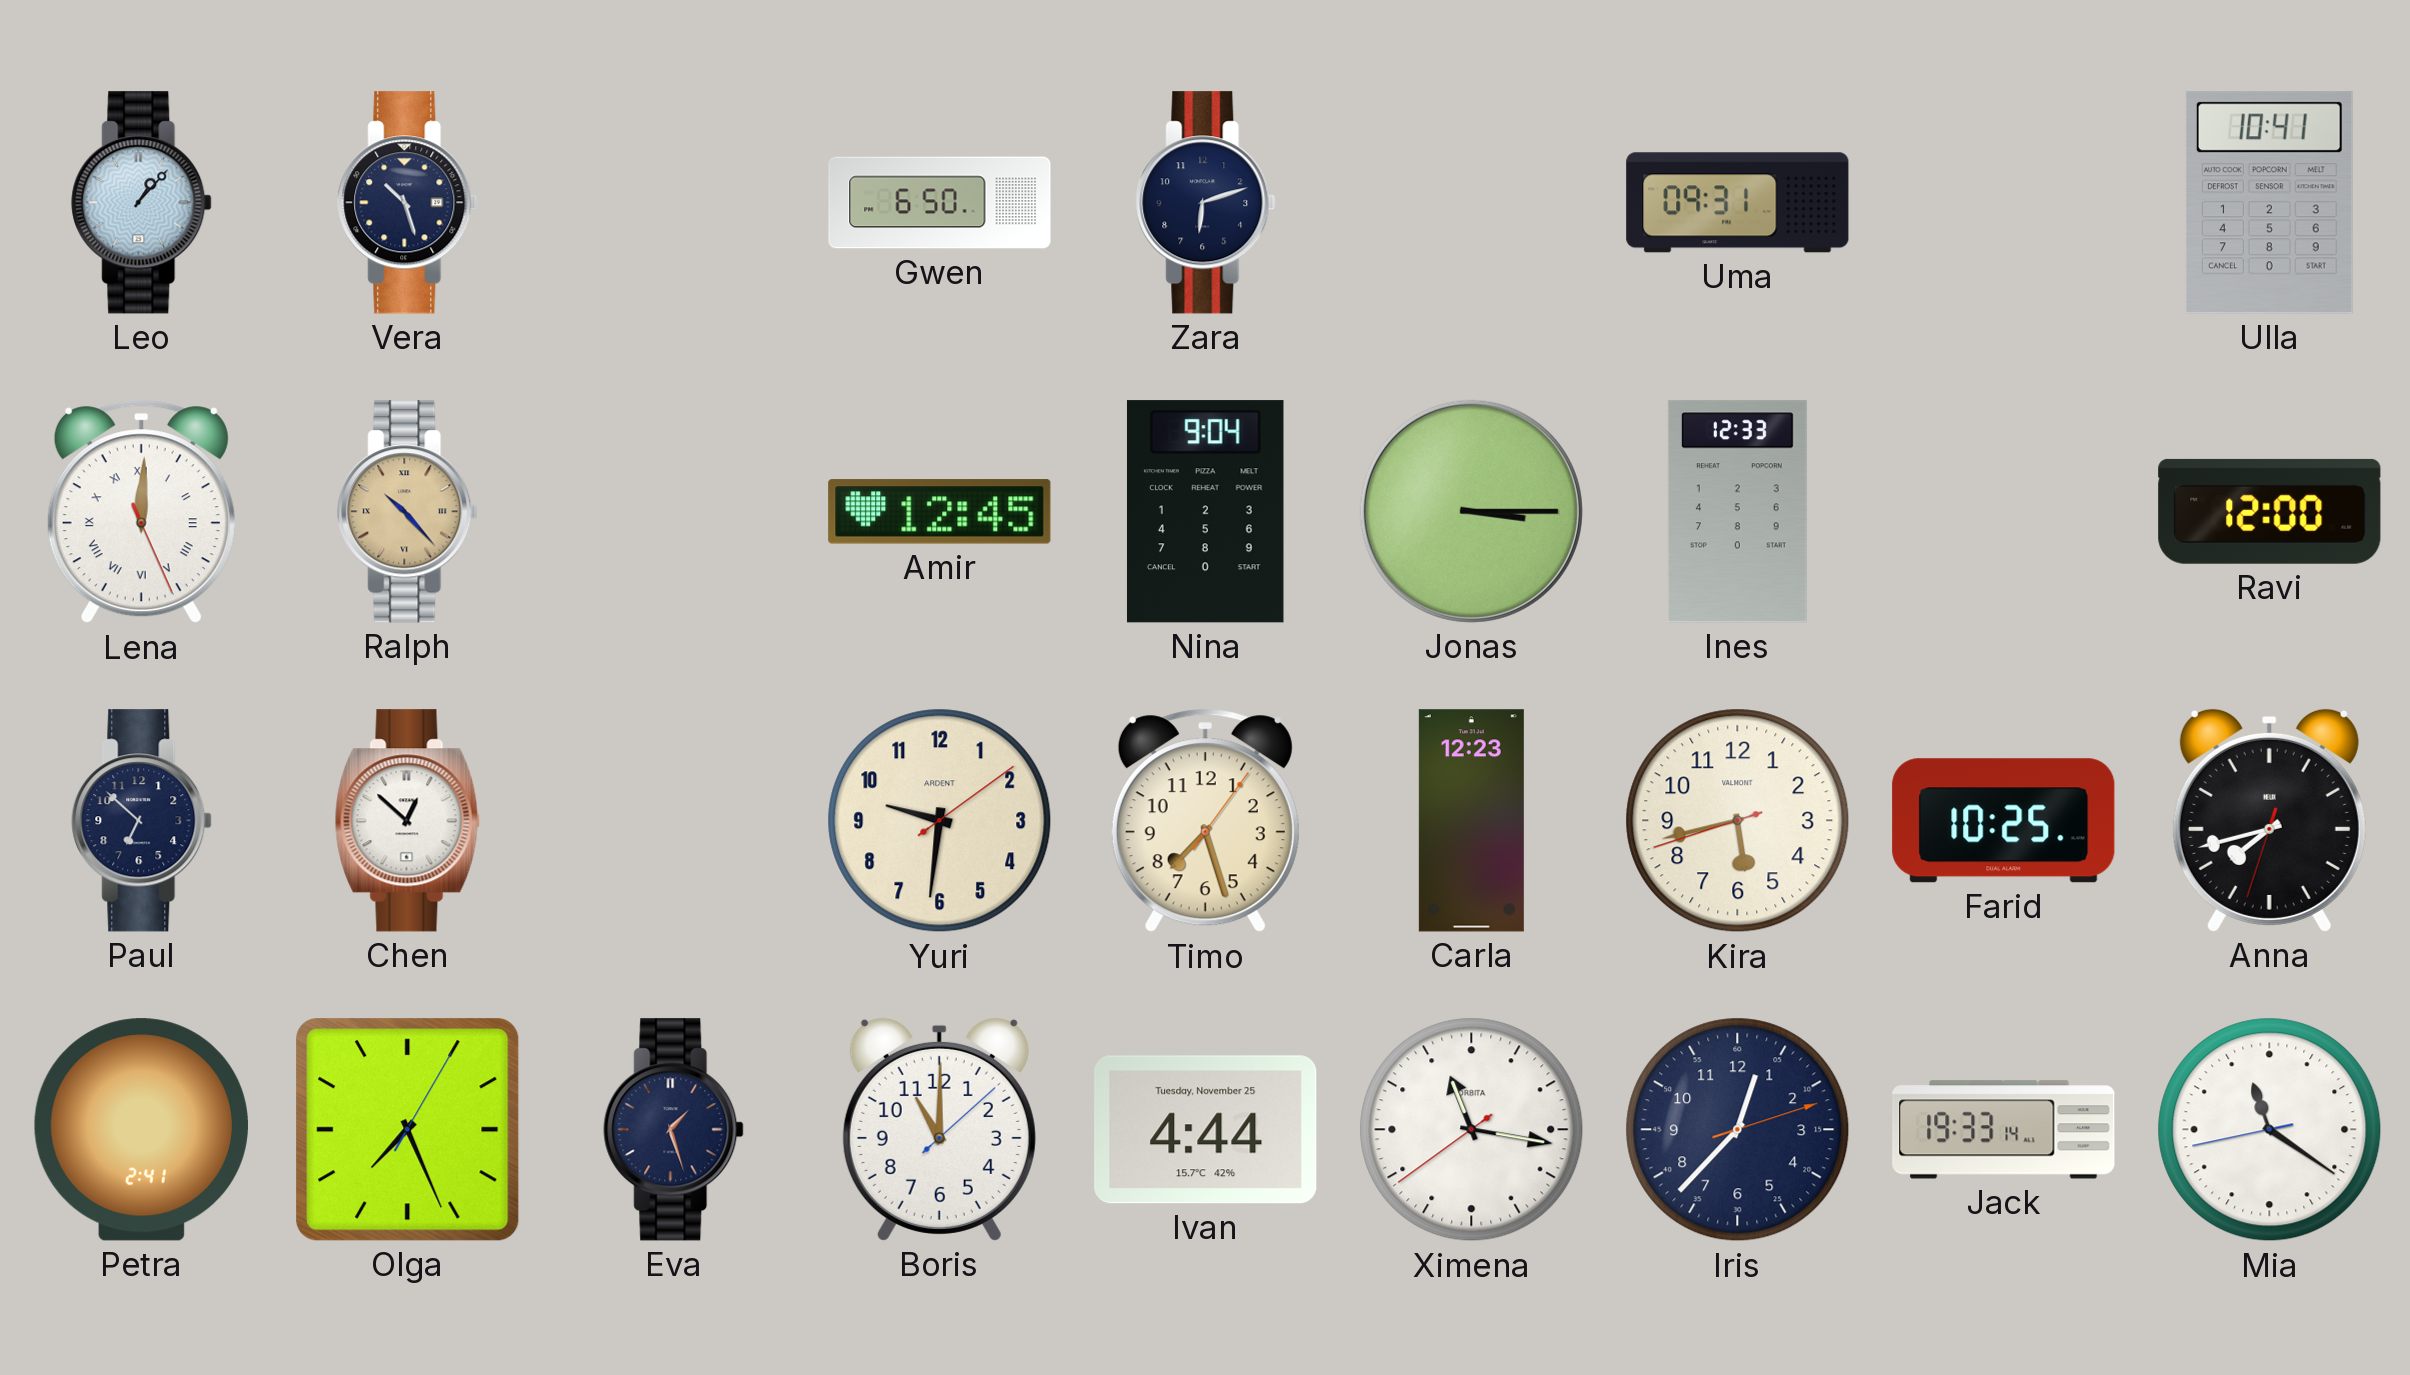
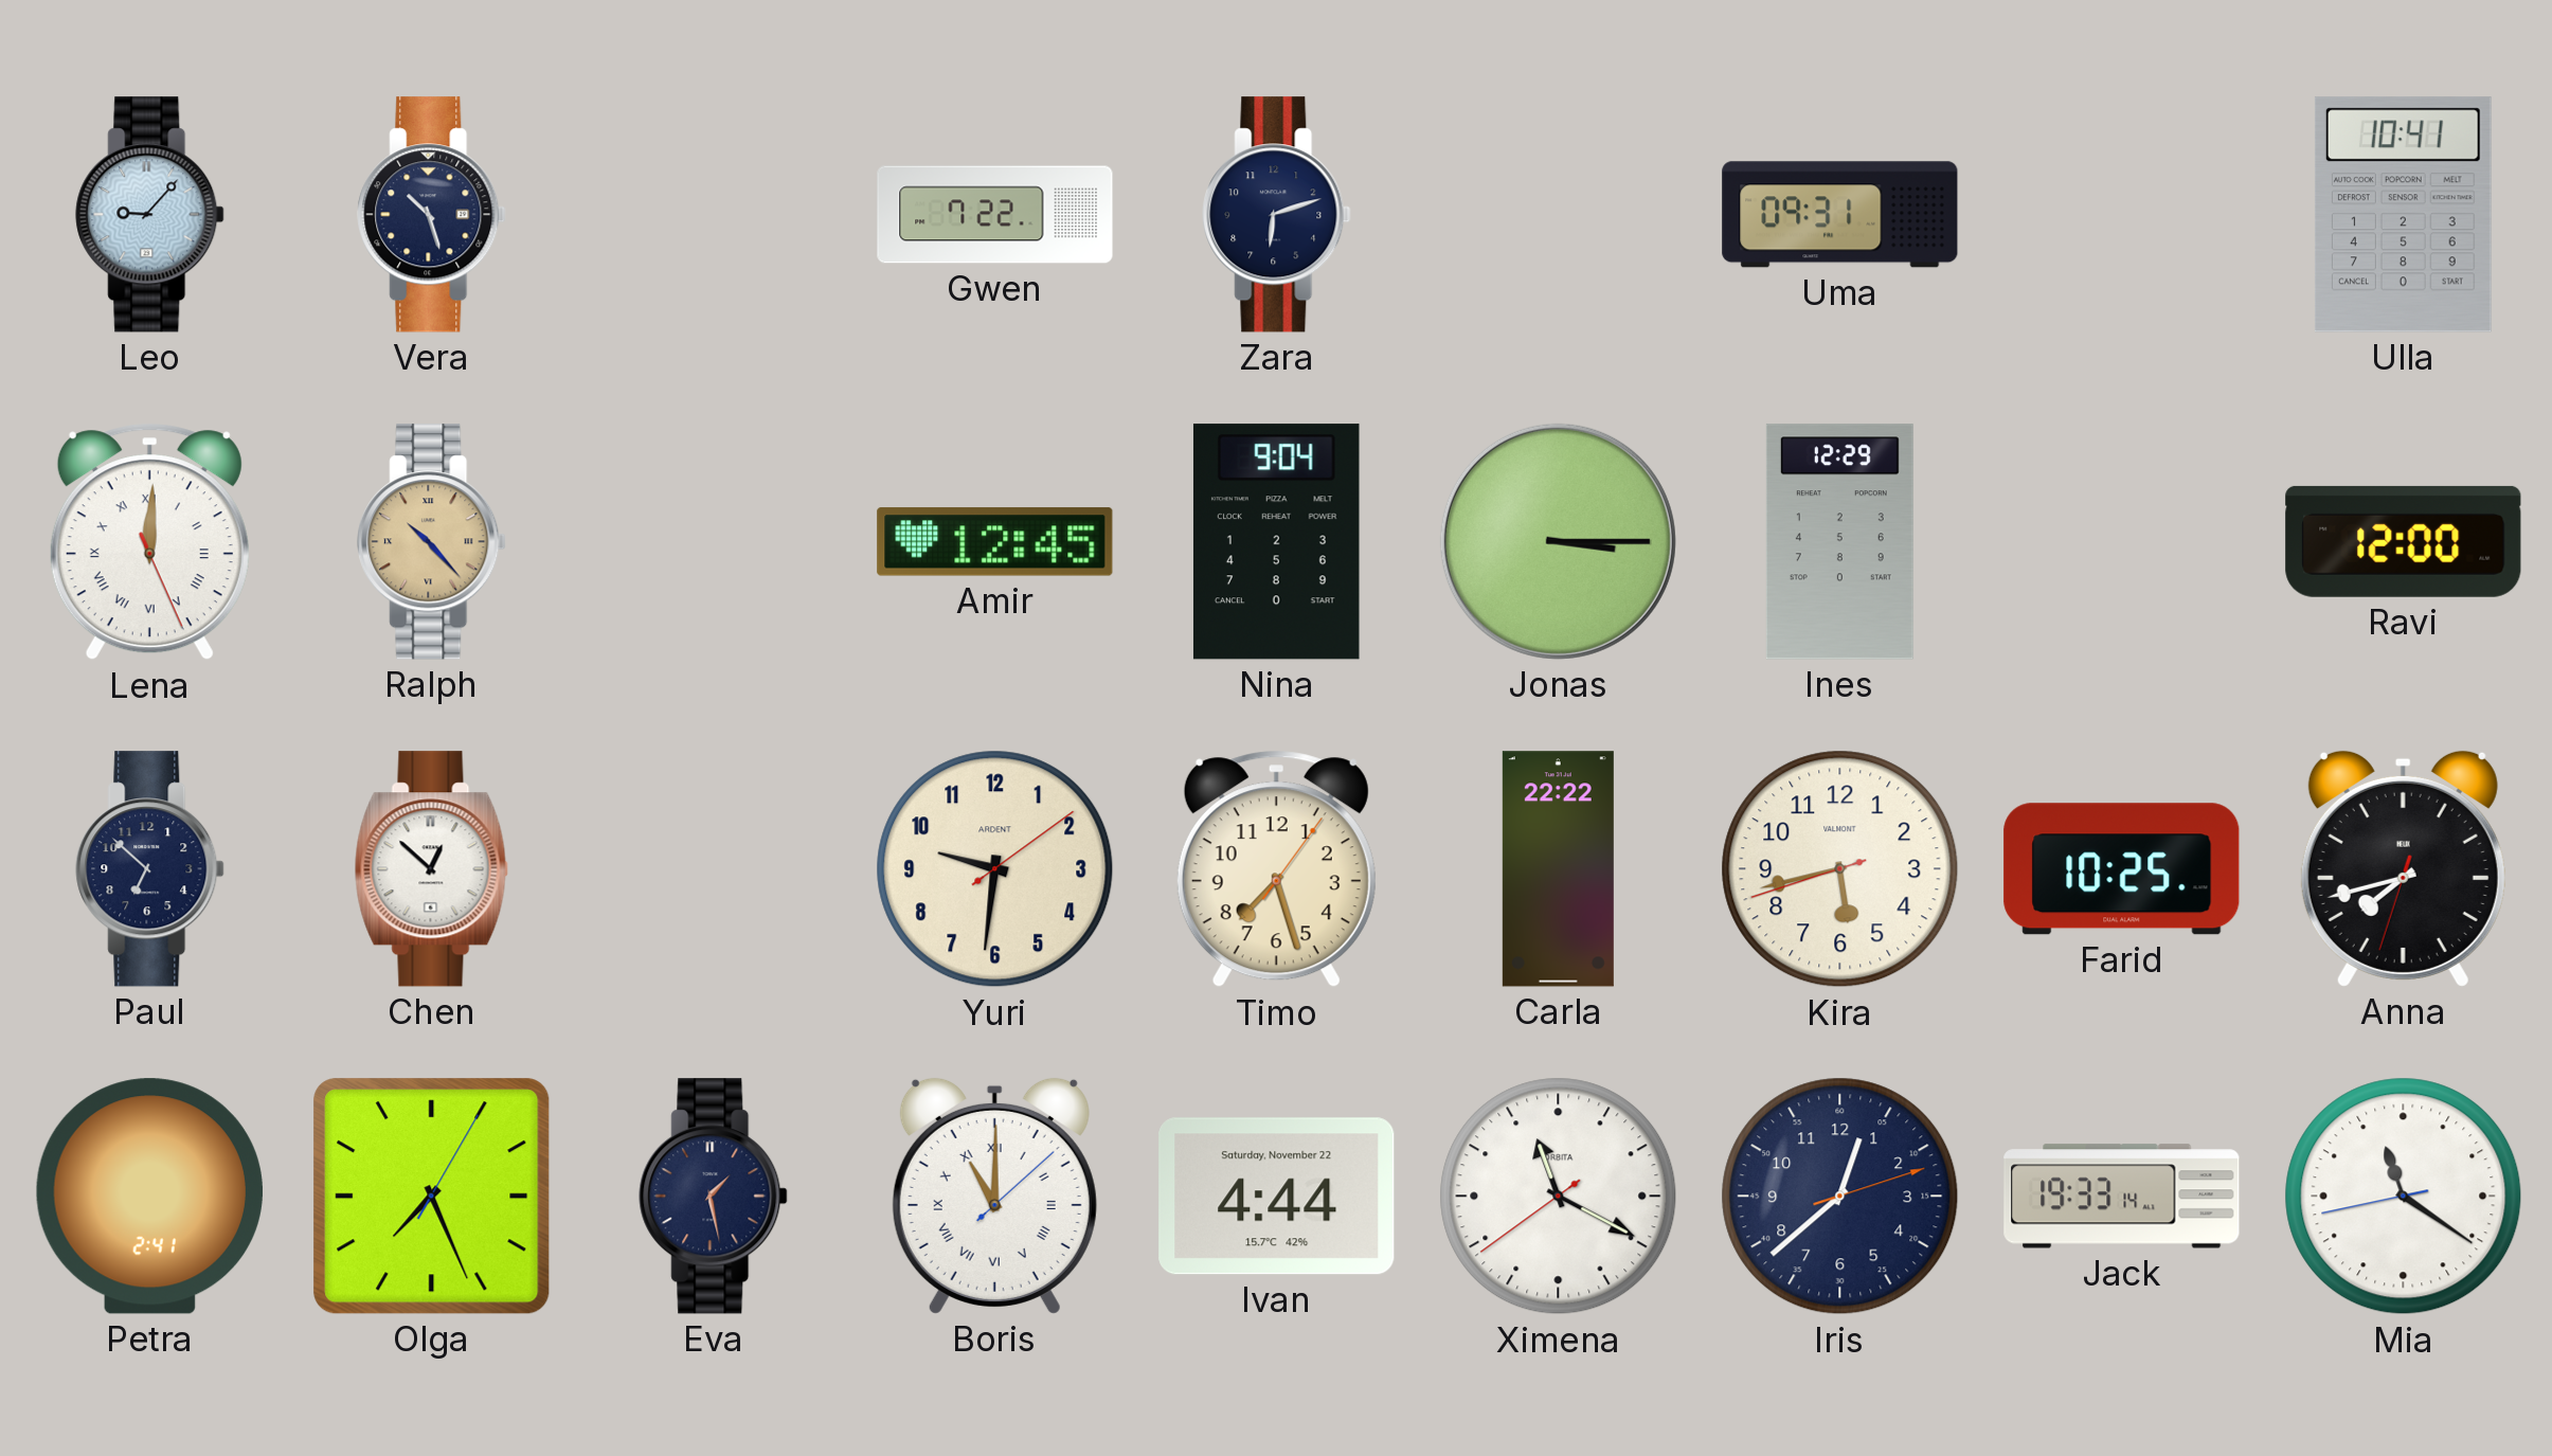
Leo: 1:07 -> 9:07 (150, 215)
Gwen: 6:50 -> 7:22 (995, 215)
Ines: 12:33 -> 12:29 (1839, 542)
Carla: 12:23 -> 22:22 (1558, 869)
Eva: 1:27 -> 1:28 (714, 1197)
Boris numerals: Arabic -> Roman (994, 1196)
Ivan date: Tuesday, November 25 -> Saturday, November 22 (1277, 1197)
Ximena: 11:16 -> 11:19 (1559, 1197)
Iris: 12:37 -> 12:38 (1840, 1197)
